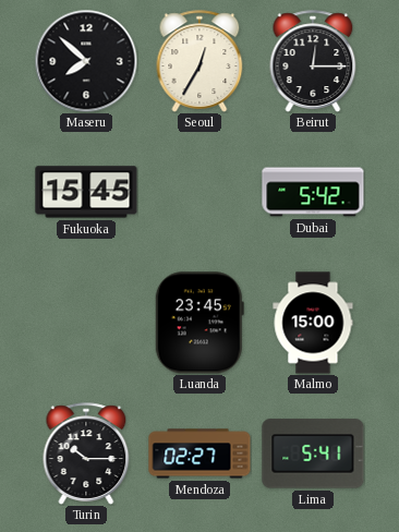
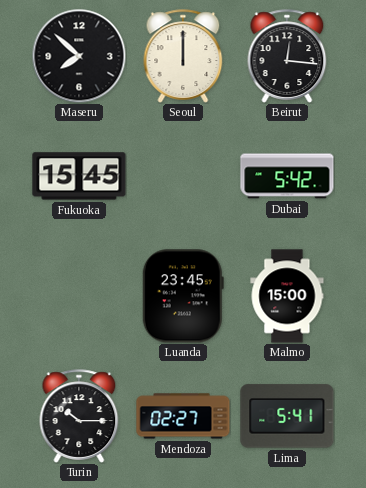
Seoul: 12:35 -> 12:00 (183, 56)
Beirut: 12:15 -> 12:16 (287, 56)
